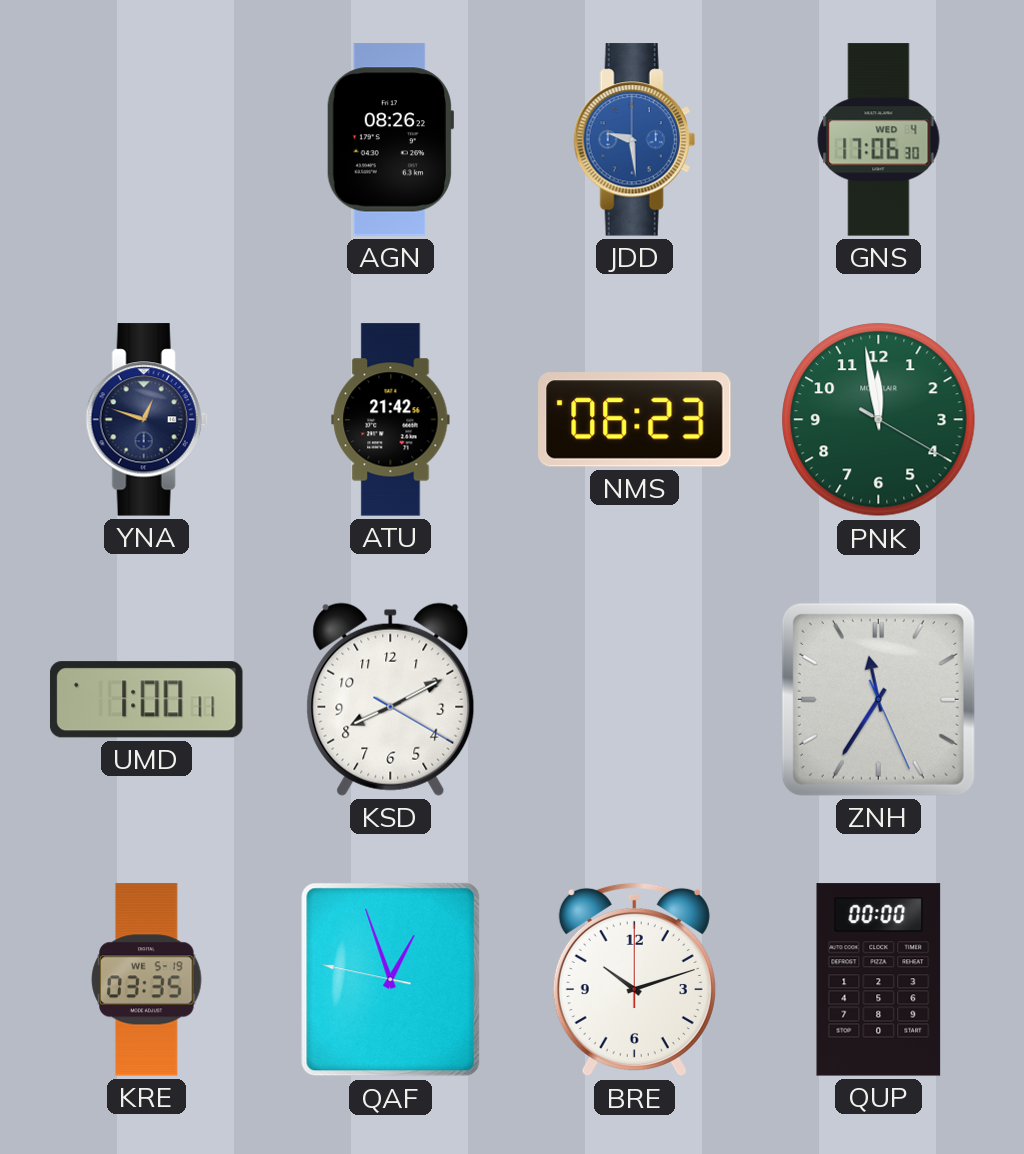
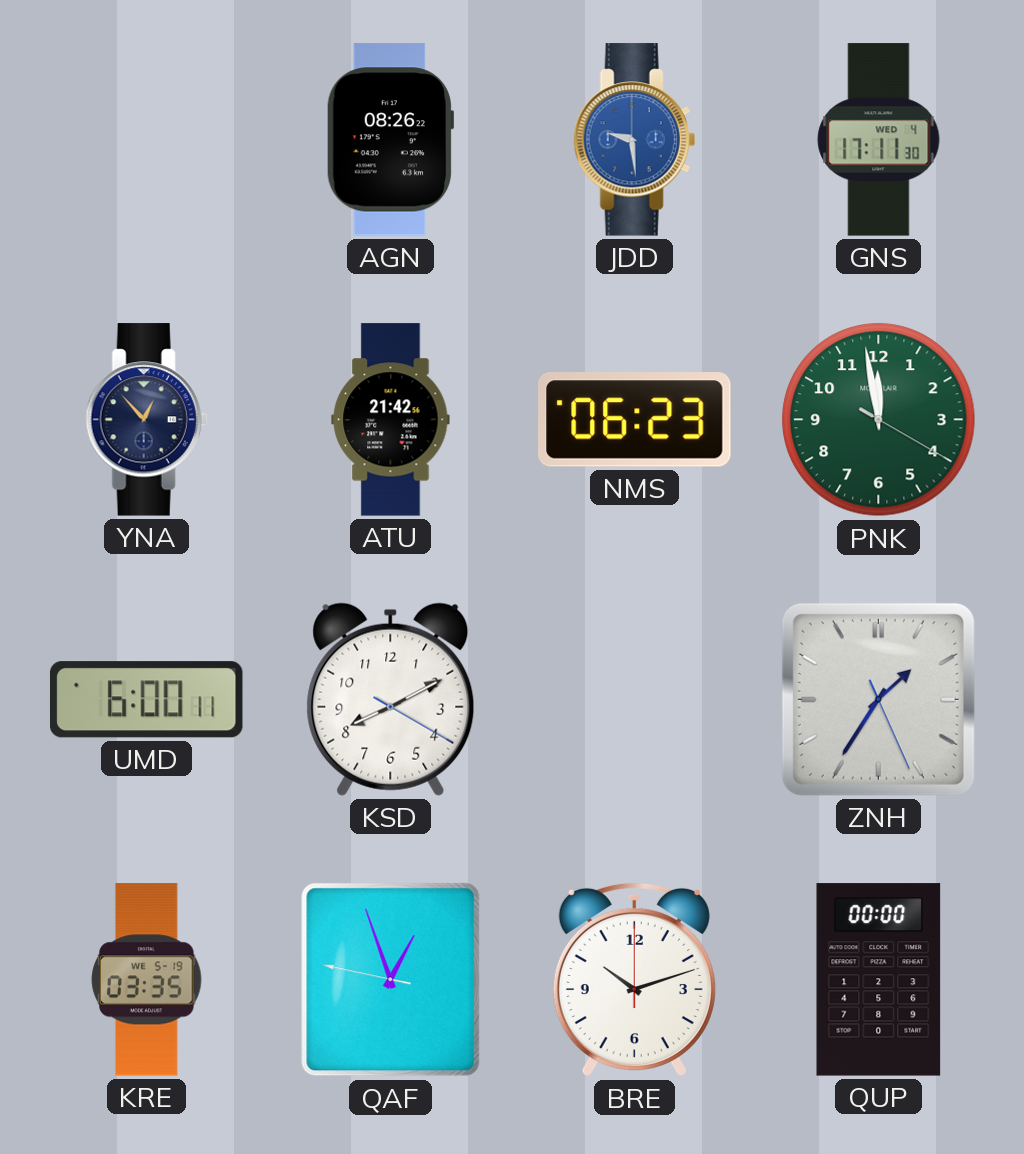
GNS: 17:06 -> 17:11 (879, 140)
YNA: 12:48 -> 12:53 (146, 420)
UMD: 1:00 -> 6:00 (146, 700)
ZNH: 11:35 -> 1:35 (878, 699)
